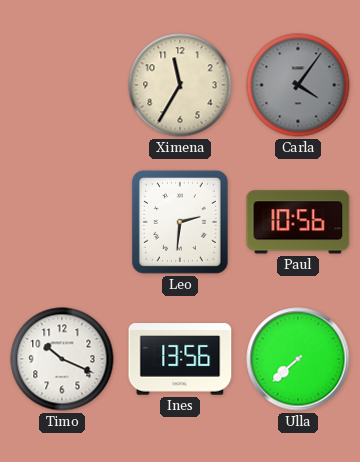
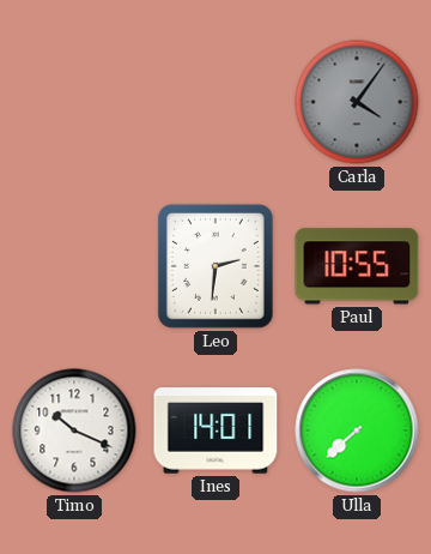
Ximena: 11:35 -> none (180, 85)
Paul: 10:56 -> 10:55 (357, 266)
Ines: 13:56 -> 14:01 (215, 430)
